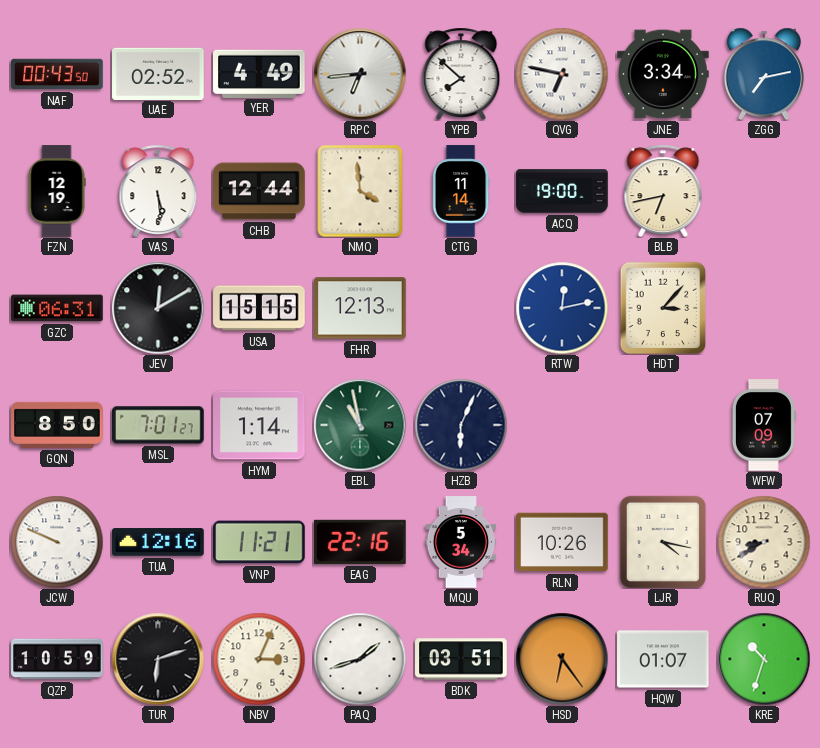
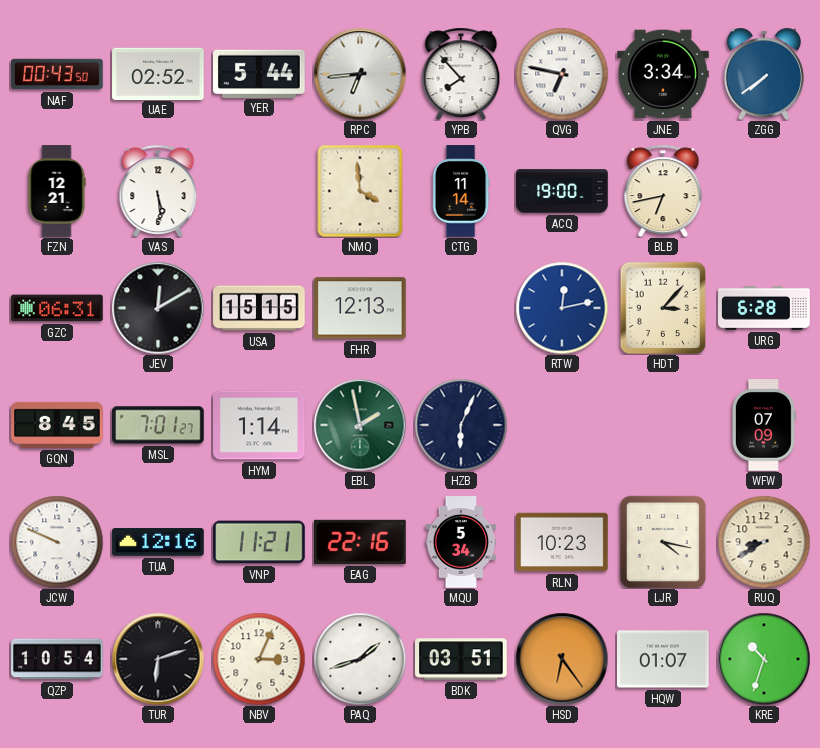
YER: 4:49 -> 5:44 (259, 73)
YPB: 7:52 -> 7:53 (461, 74)
ZGG: 7:13 -> 7:39 (764, 74)
FZN: 12:19 -> 12:21 (57, 191)
CHB: 12:44 -> none (259, 191)
URG: none -> 6:28 (764, 309)
GQN: 8:50 -> 8:45 (57, 425)
EBL: 10:58 -> 1:58 (360, 425)
RLN: 10:26 -> 10:23 (562, 542)
QZP: 10:59 -> 10:54 (57, 659)
